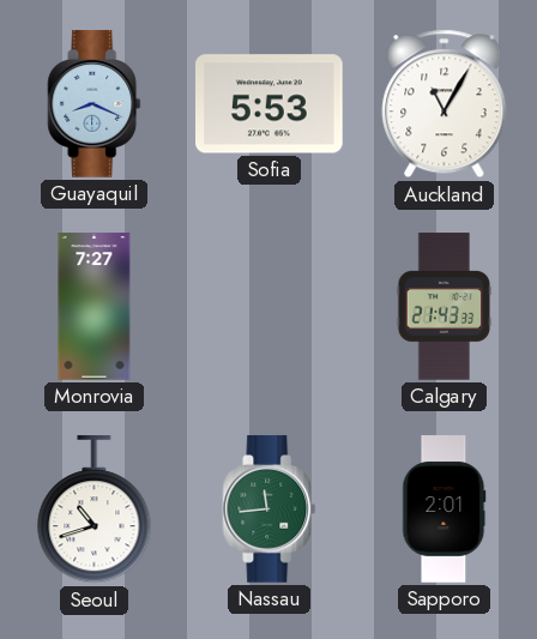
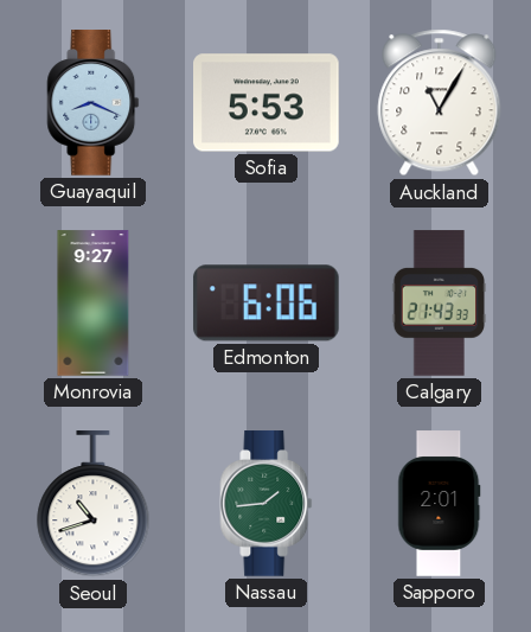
Monrovia: 7:27 -> 9:27 (94, 304)
Edmonton: none -> 6:06 (265, 304)
Nassau: 11:44 -> 1:44 (267, 504)
